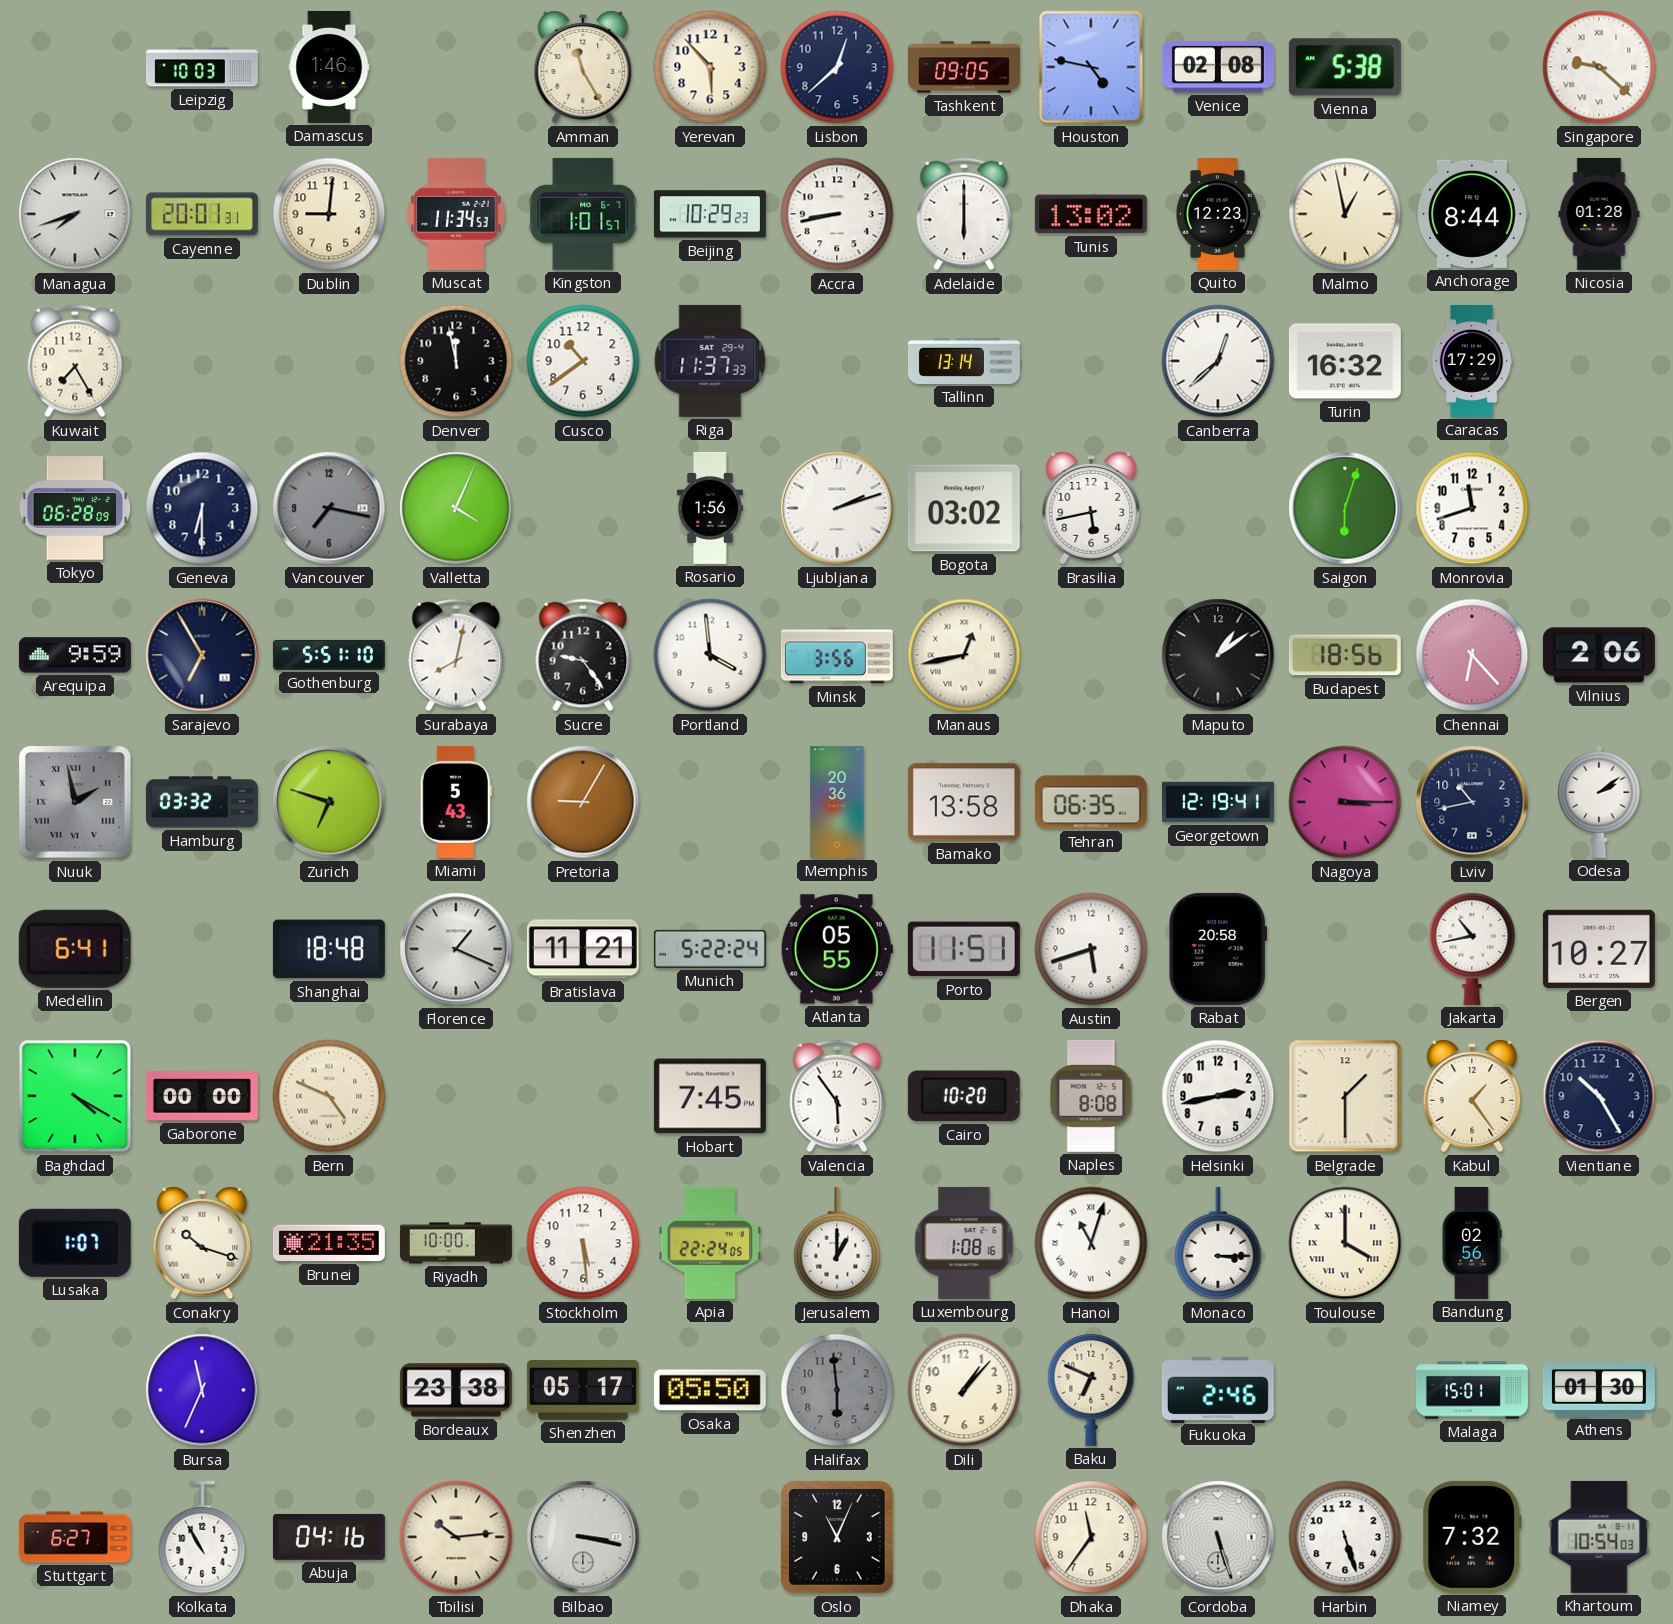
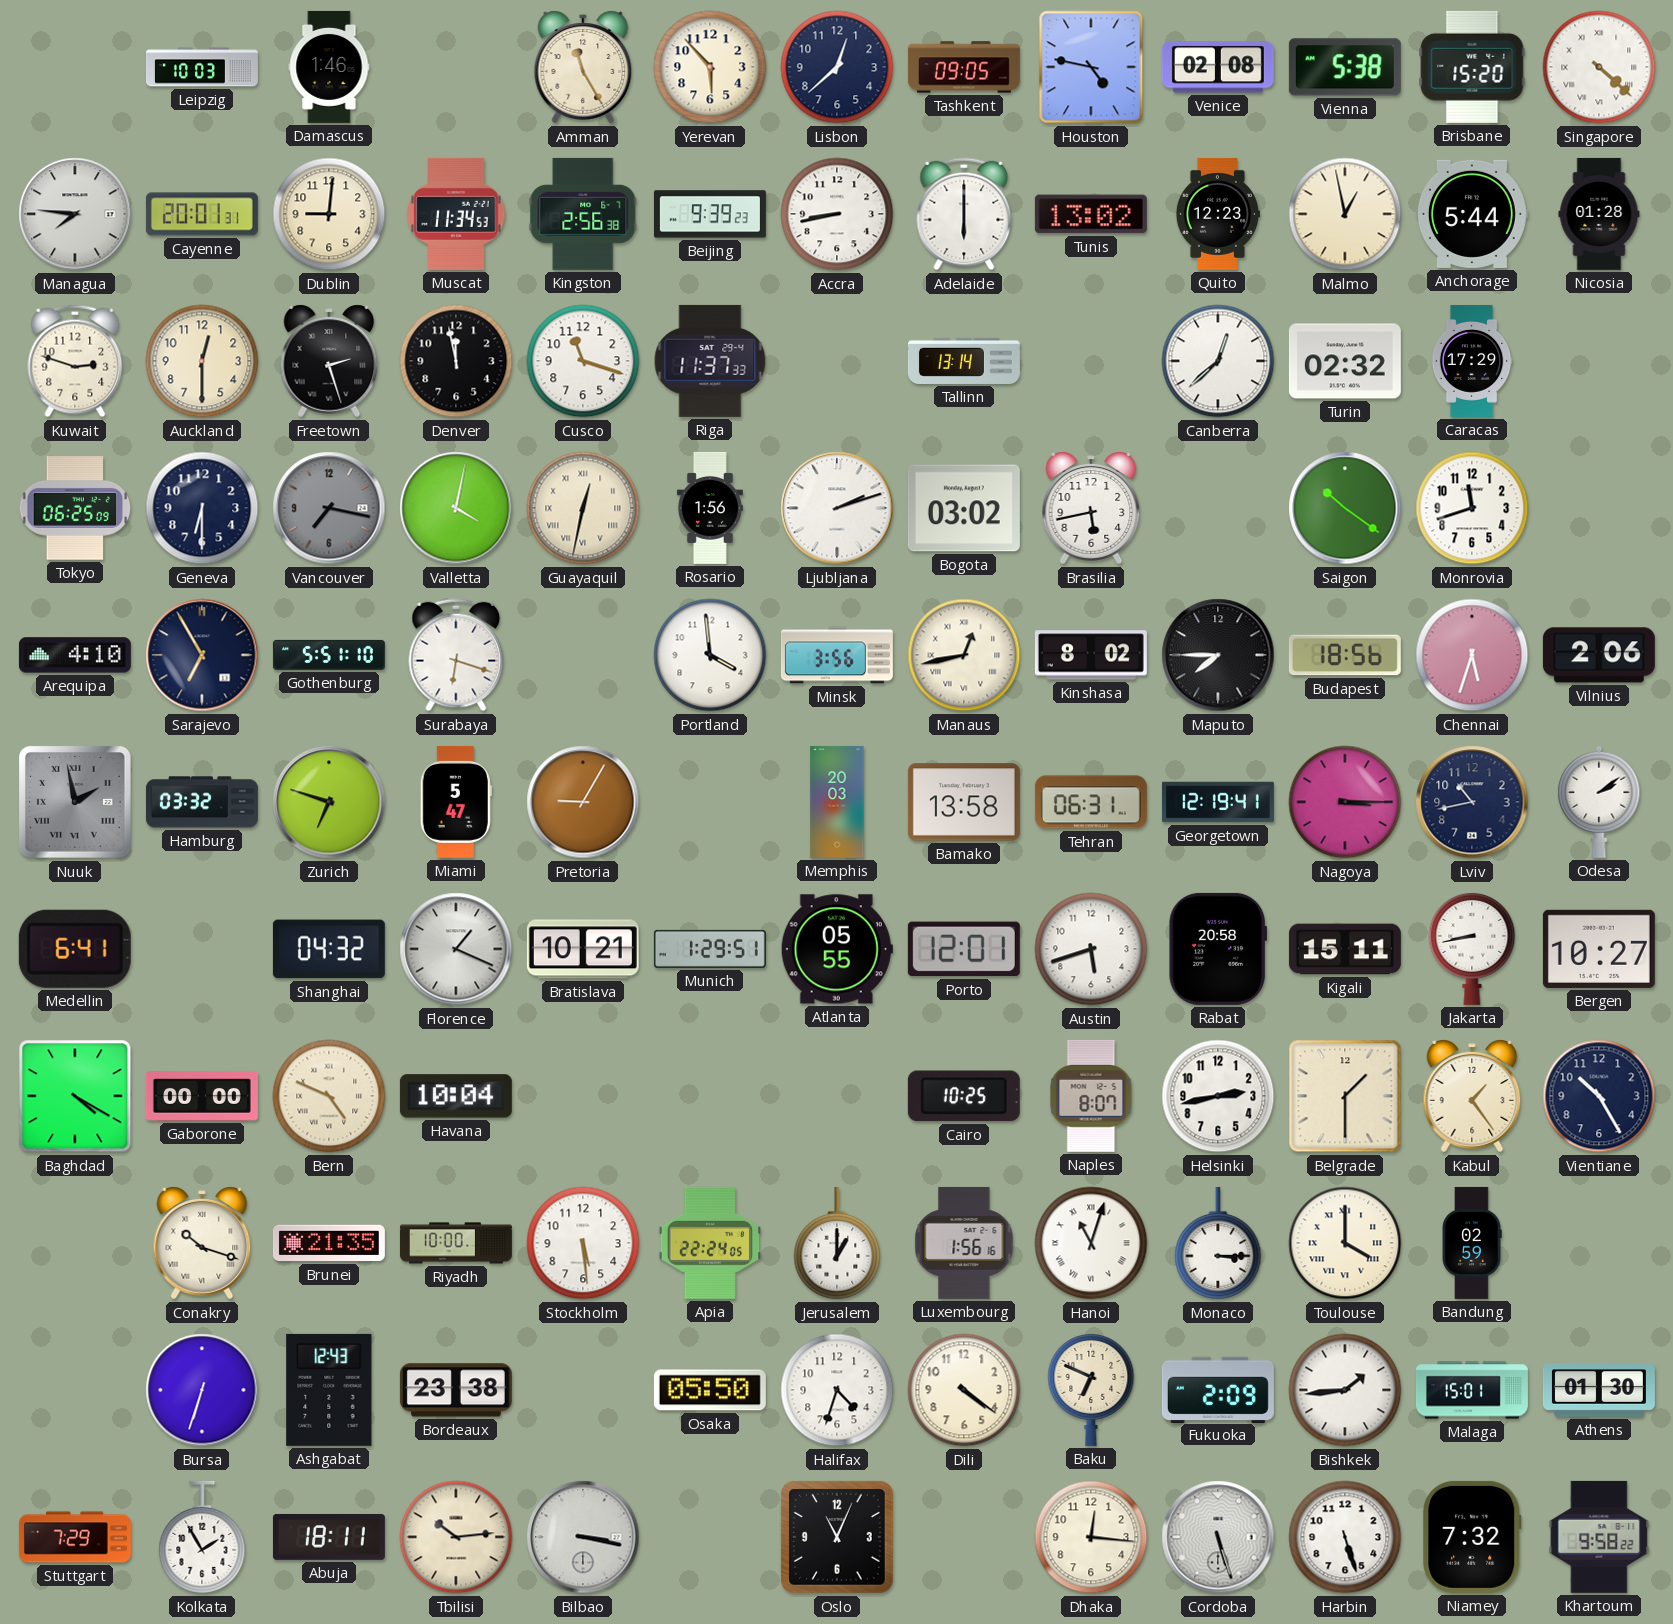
Brisbane: none -> 15:20 (1472, 67)
Singapore: 9:22 -> 4:22 (1599, 67)
Managua: 7:42 -> 7:46 (75, 214)
Kingston: 1:01 -> 2:56 (583, 214)
Beijing: 10:29 -> 9:39 (710, 214)
Anchorage: 8:44 -> 5:44 (1472, 214)
Kuwait: 7:25 -> 2:48 (75, 361)
Auckland: none -> 12:30 (202, 361)
Freetown: none -> 2:27 (329, 361)
Cusco: 10:39 -> 11:18 (583, 361)
Turin: 16:32 -> 02:32 (1345, 361)
Tokyo: 06:28 -> 06:25 (75, 508)
Valletta: 4:04 -> 4:02 (456, 508)
Guayaquil: none -> 12:32 (583, 508)
Saigon: 6:03 -> 10:21 (1345, 508)
Arequipa: 9:59 -> 4:10 (75, 655)
Surabaya: 8:02 -> 6:18 (456, 655)
Sucre: 9:24 -> none (583, 655)
Kinshasa: none -> 8:02 (1091, 655)
Maputo: 1:09 -> 7:45 (1218, 655)
Chennai: 6:23 -> 5:33 (1472, 655)
Miami: 5:43 -> 5:47 (456, 802)
Memphis: 20:36 -> 20:03 (837, 802)
Tehran: 06:35 -> 06:31 (1091, 802)
Shanghai: 18:48 -> 04:32 (329, 949)
Bratislava: 11:21 -> 10:21 (583, 949)
Munich: 5:22 -> 1:29 (710, 949)
Porto: 11:51 -> 12:01 (964, 949)
Kigali: none -> 15:11 (1345, 949)
Jakarta: 10:43 -> 8:43 (1472, 948)
Havana: none -> 10:04 (456, 1096)
Hobart: 7:45 -> none (710, 1096)
Valencia: 5:54 -> none (837, 1096)
Cairo: 10:20 -> 10:25 (964, 1096)
Naples: 8:08 -> 8:07 (1091, 1096)
Lusaka: 1:07 -> none (75, 1243)
Luxembourg: 1:08 -> 1:56 (964, 1243)
Bandung: 02:56 -> 02:59 (1472, 1243)
Bursa: 11:34 -> 6:33 (202, 1390)
Ashgabat: none -> 12:43 (329, 1390)
Shenzhen: 05:17 -> none (583, 1390)
Halifax: 5:59 -> 4:33 (837, 1390)
Halifax dial: grey -> white (837, 1390)
Dili: 1:07 -> 4:21 (964, 1390)
Fukuoka: 2:46 -> 2:09 (1218, 1389)
Bishkek: none -> 1:44 (1345, 1390)
Stuttgart: 6:27 -> 7:29 (75, 1537)
Kolkata: 10:55 -> 1:55 (202, 1537)
Abuja: 04:16 -> 18:11 (329, 1537)
Dhaka: 11:36 -> 12:16 (1091, 1537)
Khartoum: 10:54 -> 9:58 (1599, 1537)
